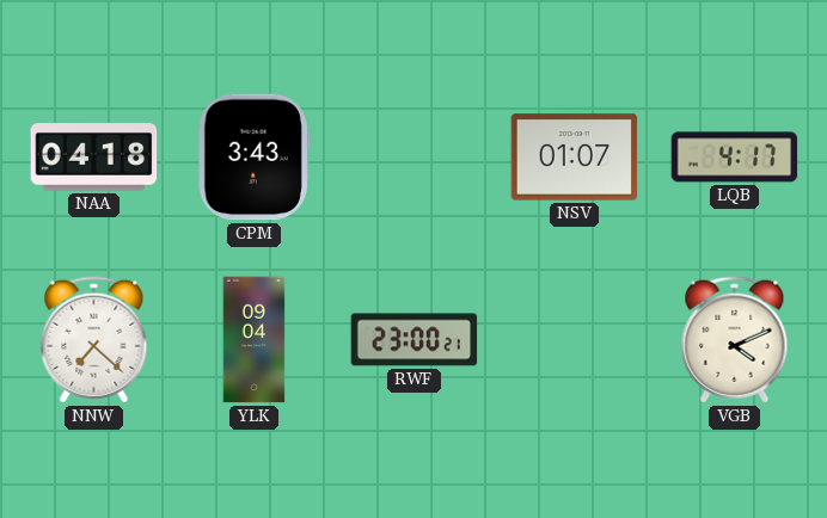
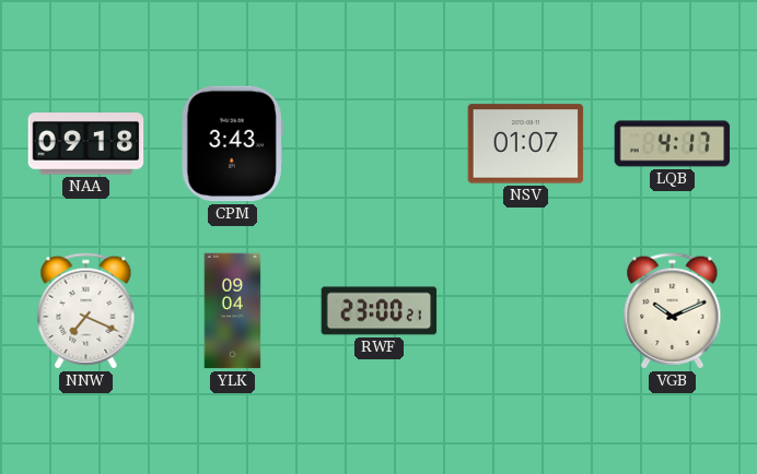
NAA: 04:18 -> 09:18 (86, 144)
NNW: 7:22 -> 7:19 (86, 311)
VGB: 4:11 -> 10:11 (673, 311)
